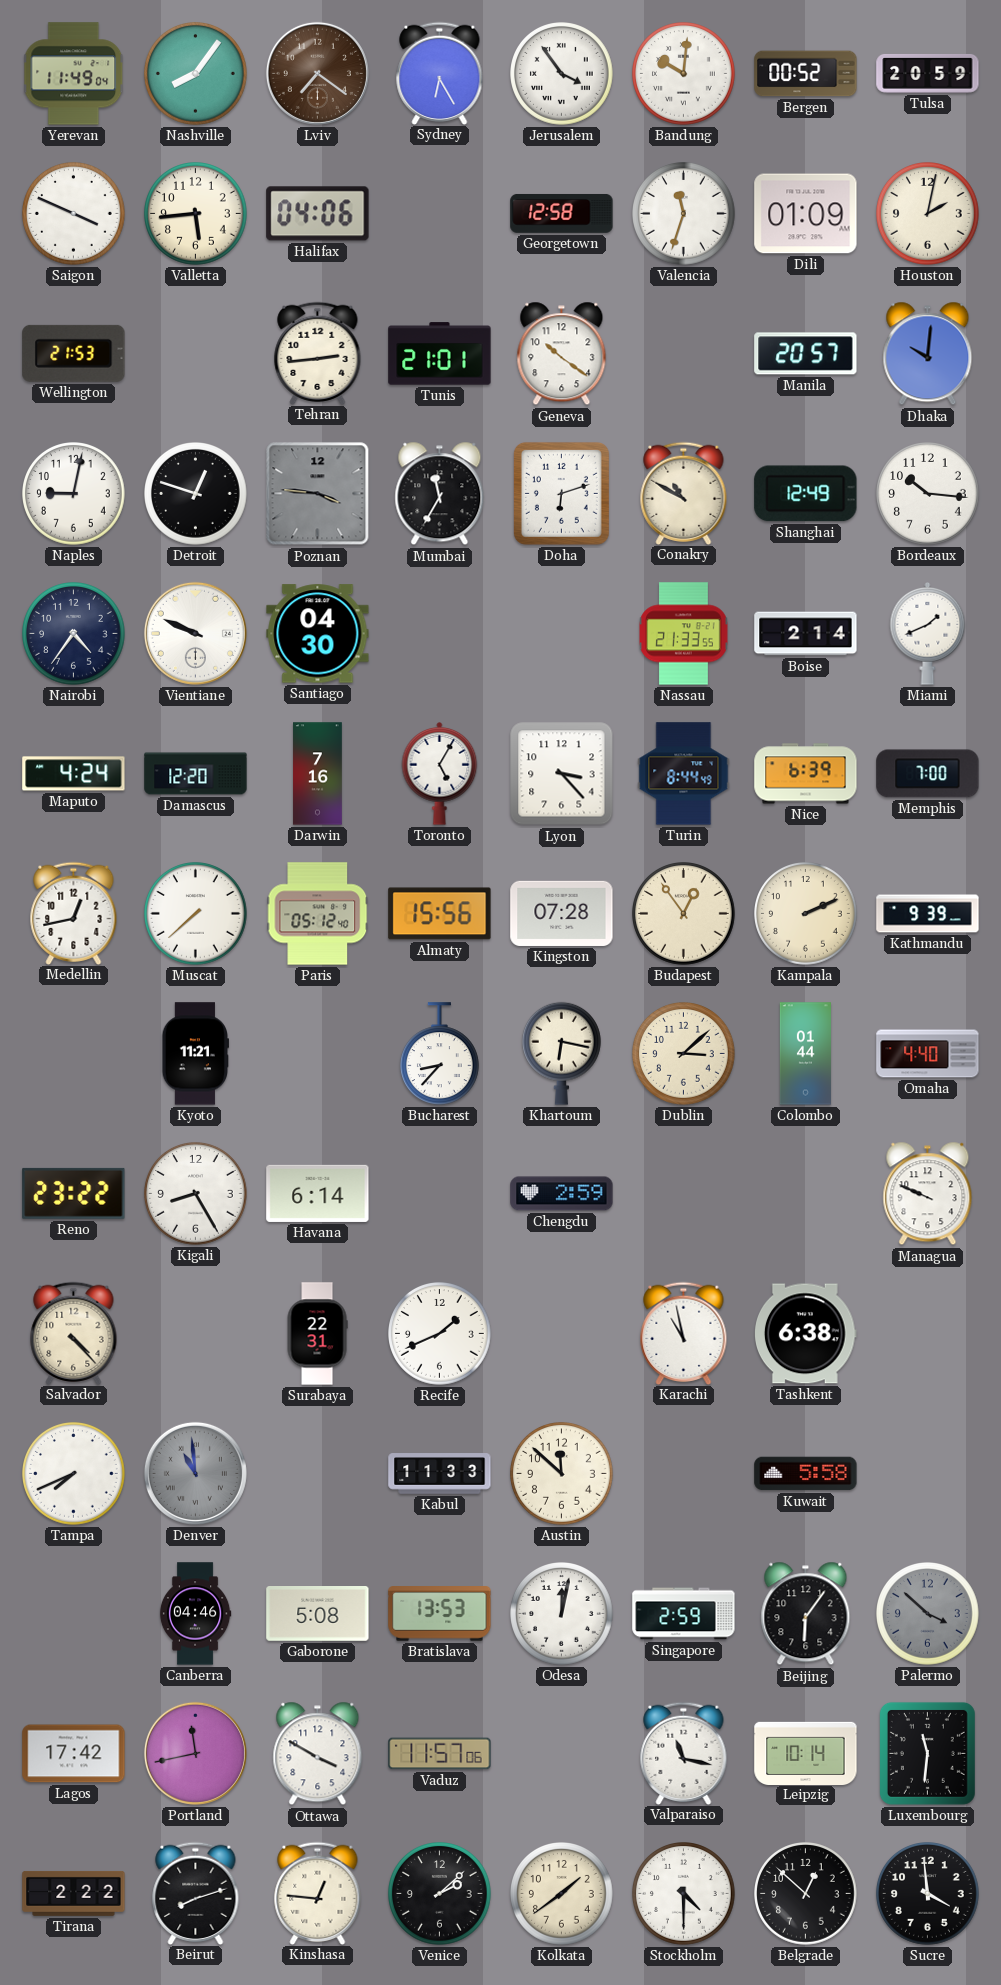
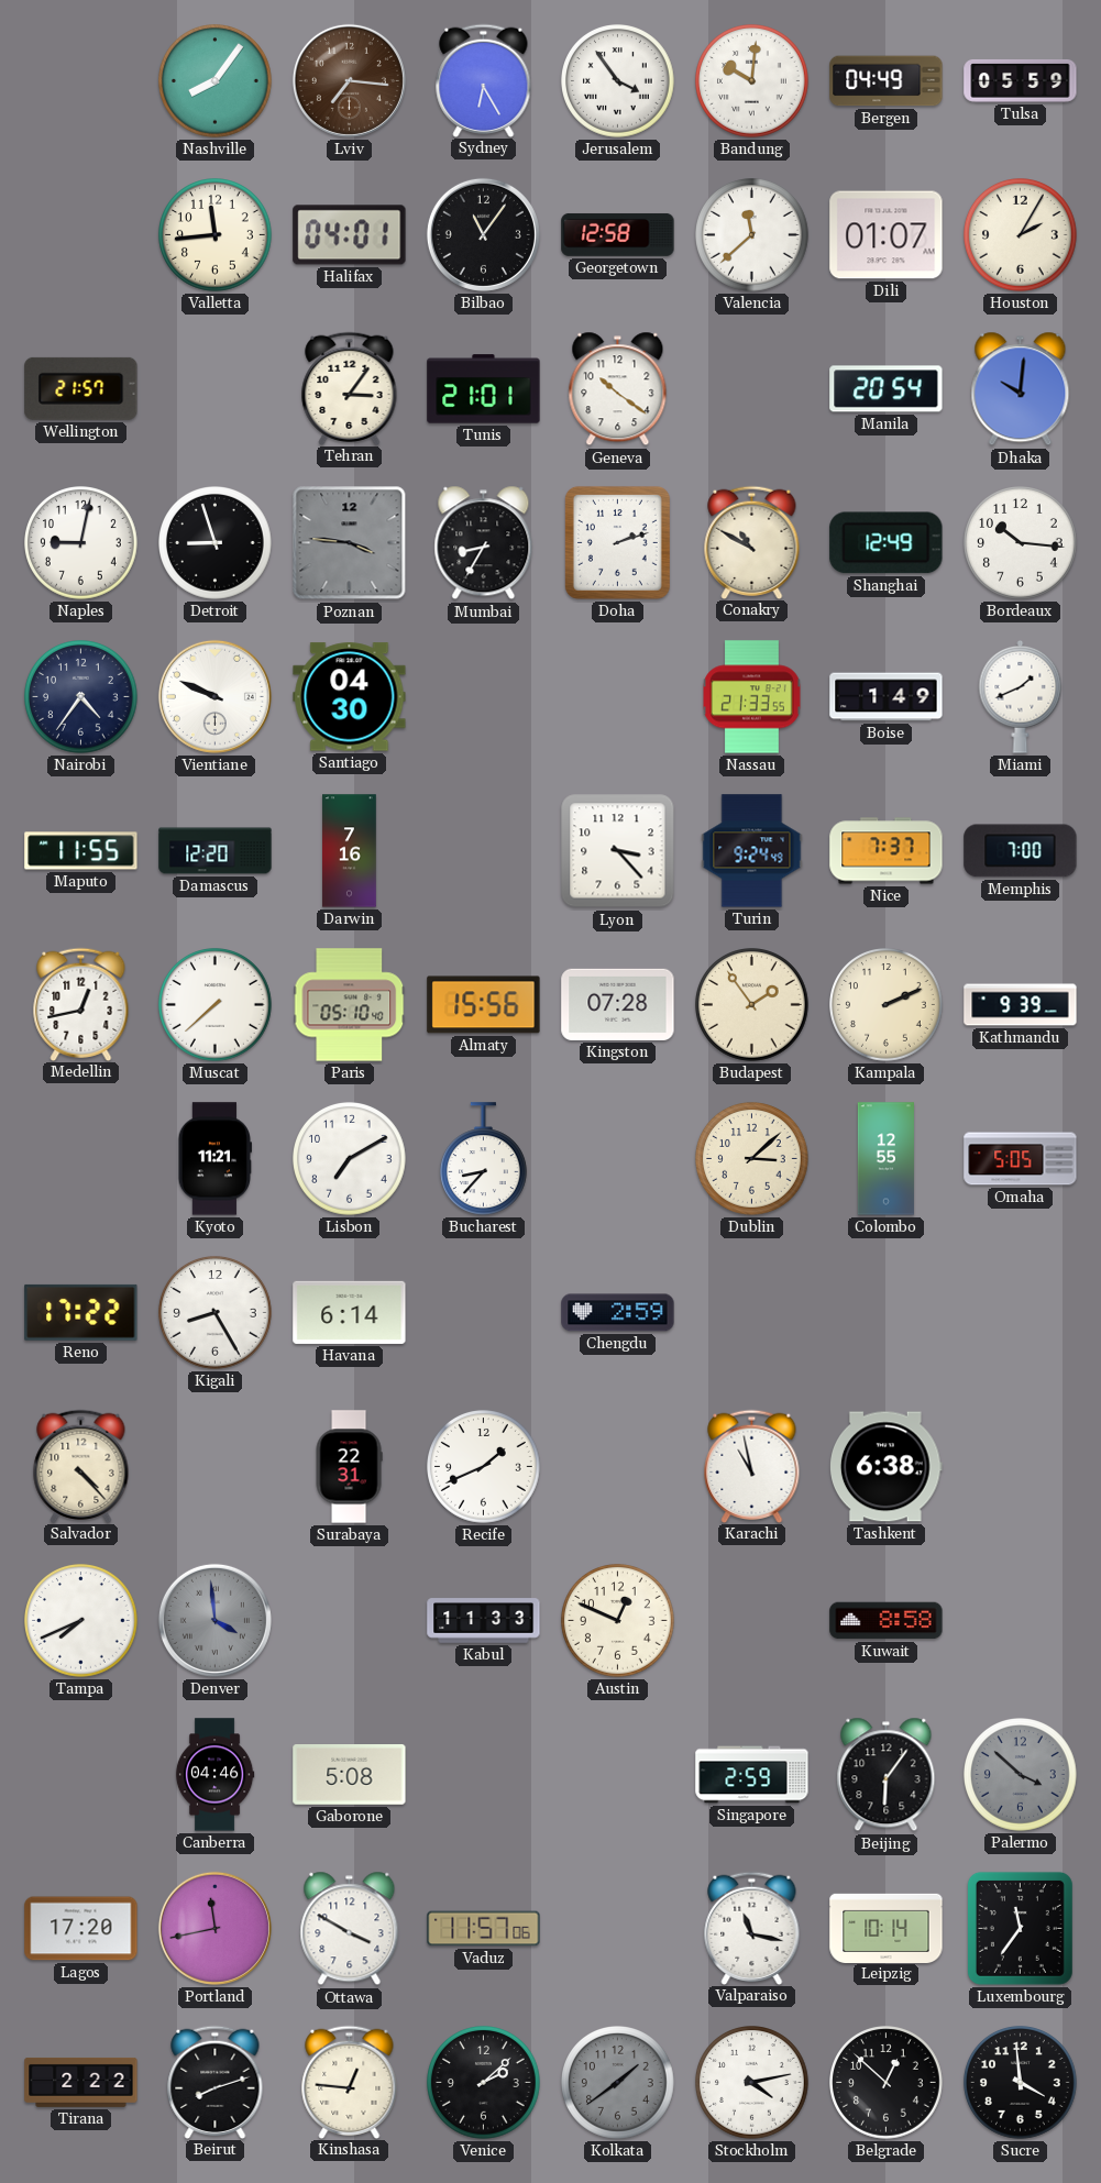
Yerevan: 11:49 -> none (74, 74)
Lviv: 7:21 -> 7:16 (349, 80)
Bergen: 00:52 -> 04:49 (887, 81)
Tulsa: 20:59 -> 05:59 (1021, 80)
Saigon: 3:49 -> none (74, 214)
Valletta: 5:44 -> 11:44 (216, 235)
Halifax: 04:06 -> 04:01 (350, 235)
Bilbao: none -> 11:06 (483, 234)
Valencia: 11:33 -> 11:38 (752, 235)
Dili: 01:09 -> 01:07 (887, 235)
Houston: 2:02 -> 2:05 (1021, 235)
Wellington: 21:53 -> 21:57 (81, 388)
Tehran: 2:44 -> 3:06 (350, 388)
Manila: 20:57 -> 20:54 (887, 389)
Detroit: 12:48 -> 8:57 (216, 543)
Mumbai: 11:35 -> 8:35 (484, 543)
Doha: 6:12 -> 2:12 (617, 542)
Boise: 2:14 -> 1:49 (887, 697)
Maputo: 4:24 -> 11:55 (81, 851)
Toronto: 5:05 -> none (440, 774)
Turin: 8:44 -> 9:24 (752, 851)
Nice: 6:39 -> 7:37 (887, 851)
Paris: 05:12 -> 05:10 (350, 1005)
Budapest: 12:54 -> 1:54 (752, 1005)
Lisbon: none -> 7:10 (350, 1159)
Khartoum: 6:17 -> none (561, 1053)
Colombo: 01:44 -> 12:55 (885, 1159)
Omaha: 4:40 -> 5:05 (1021, 1159)
Reno: 23:22 -> 17:22 (81, 1312)
Managua: 9:49 -> none (928, 1194)
Denver: 10:59 -> 3:59 (214, 1620)
Austin: 11:52 -> 12:49 (618, 1621)
Kuwait: 5:58 -> 8:58 (887, 1621)
Bratislava: 13:53 -> none (440, 1614)
Odesa: 12:02 -> none (562, 1614)
Lagos: 17:42 -> 17:20 (81, 1929)
Luxembourg: 11:31 -> 11:36 (1020, 1928)
Kolkata dial: cream -> grey (618, 2083)
Stockholm: 4:30 -> 4:13 (752, 2083)
